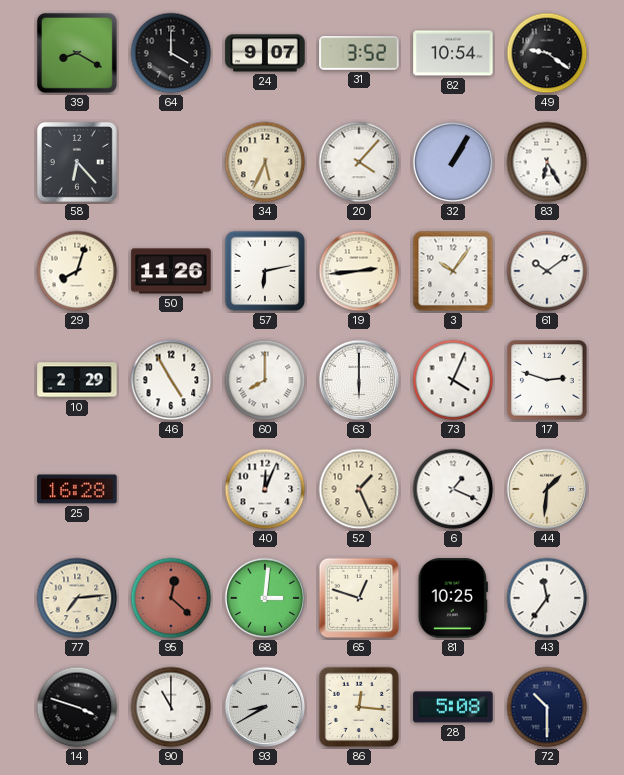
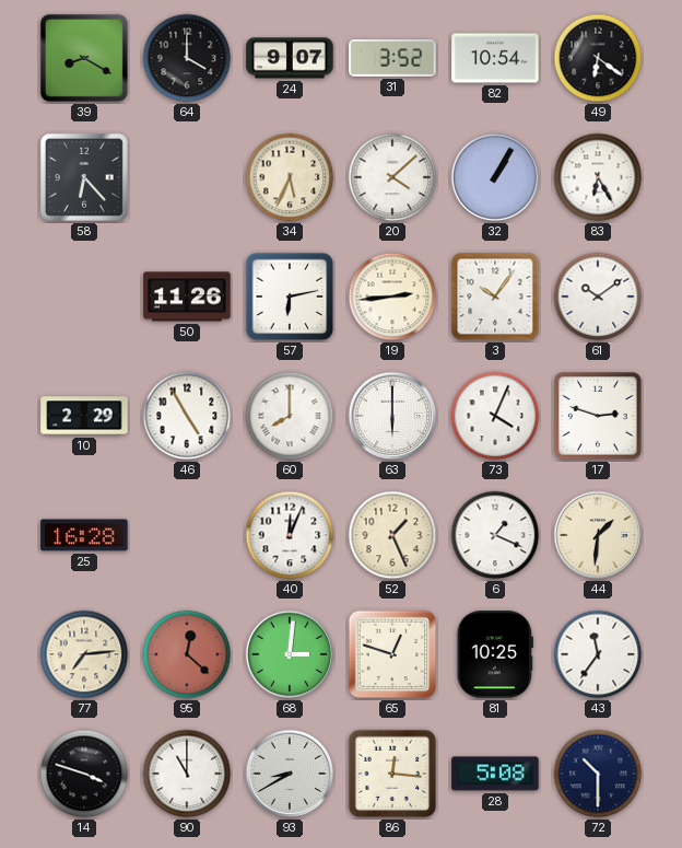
49: 9:21 -> 6:21 (598, 58)
20: 4:07 -> 4:08 (392, 177)
29: 8:03 -> none (77, 271)
